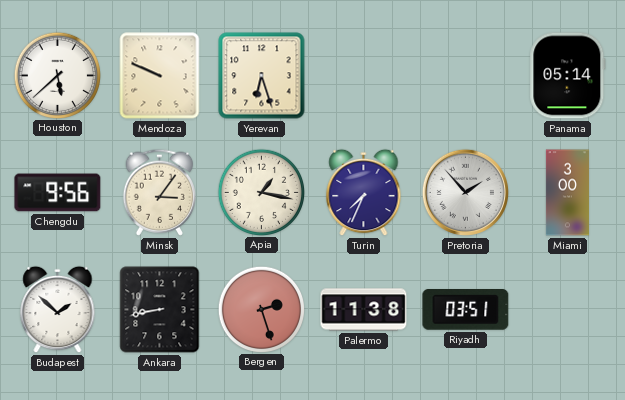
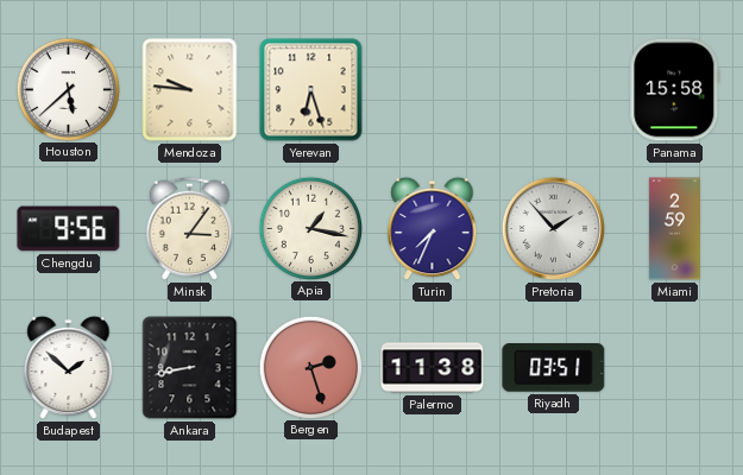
Mendoza: 9:49 -> 9:46 (190, 90)
Panama: 05:14 -> 15:58 (675, 90)
Miami: 3:00 -> 2:59 (674, 229)
